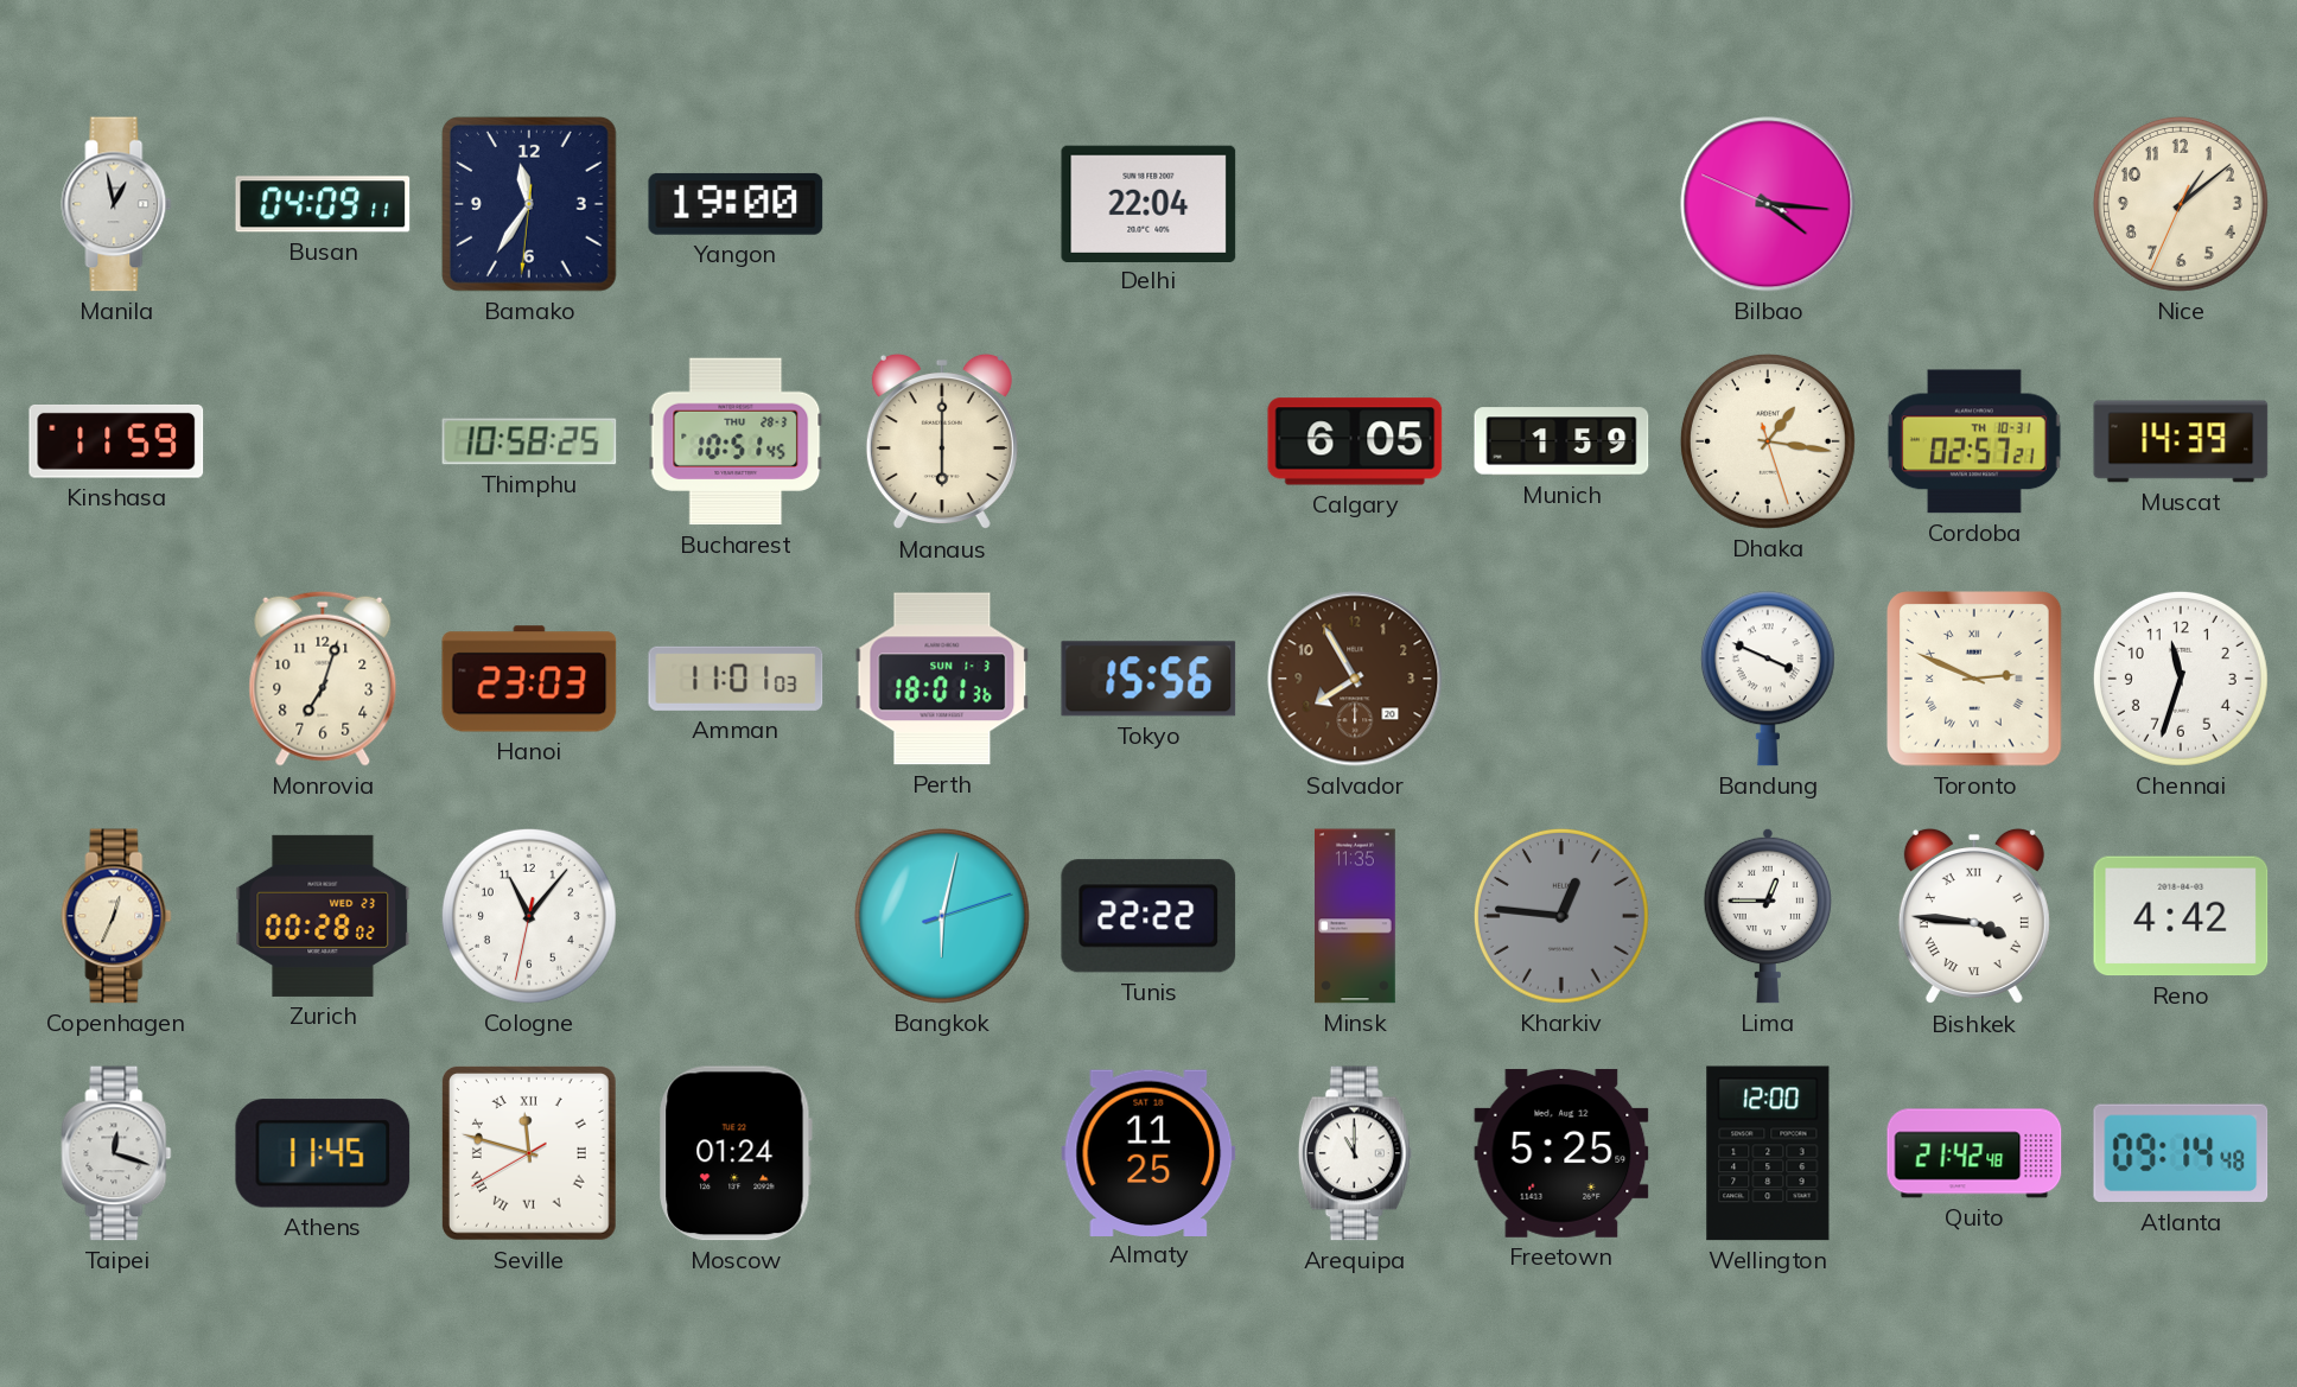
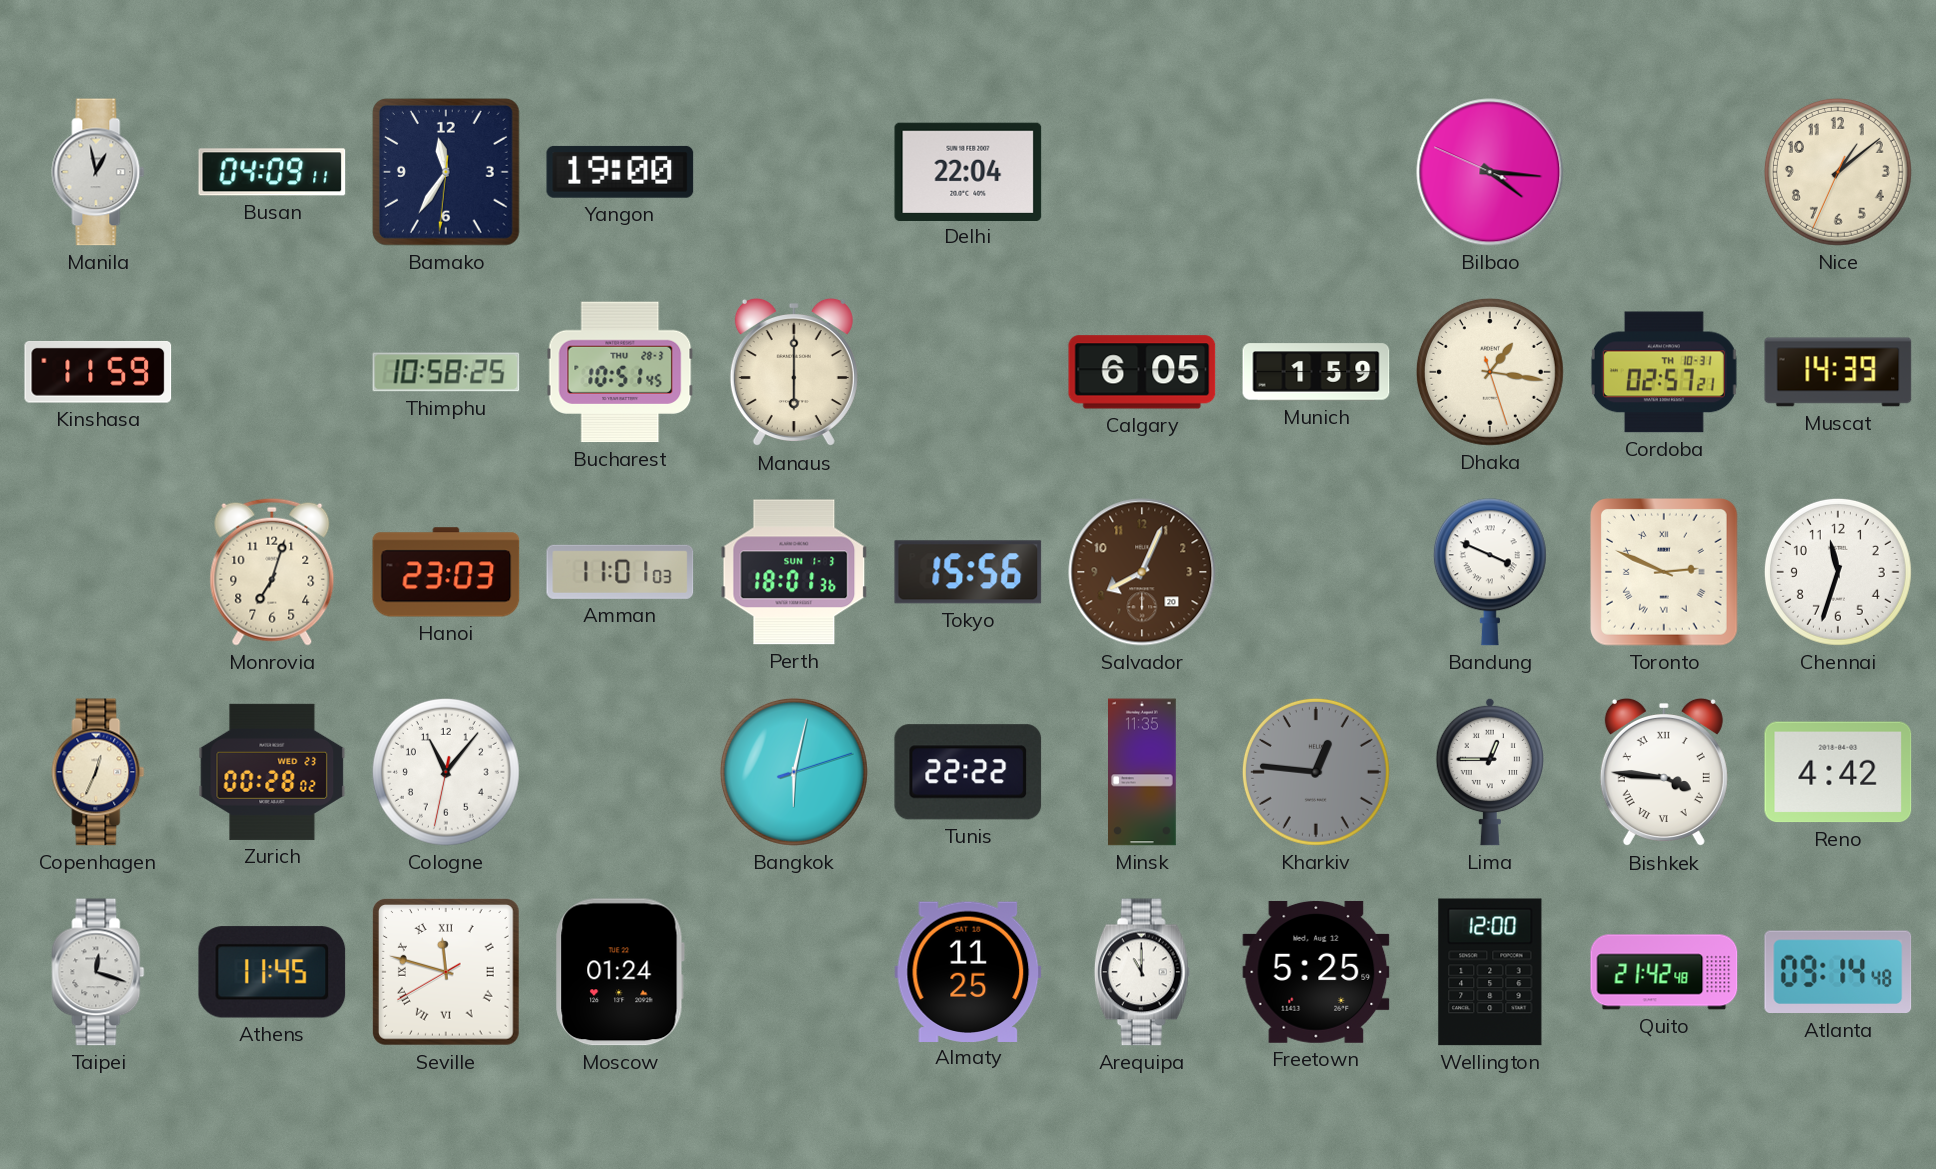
Salvador: 7:55 -> 8:04 (1142, 572)
